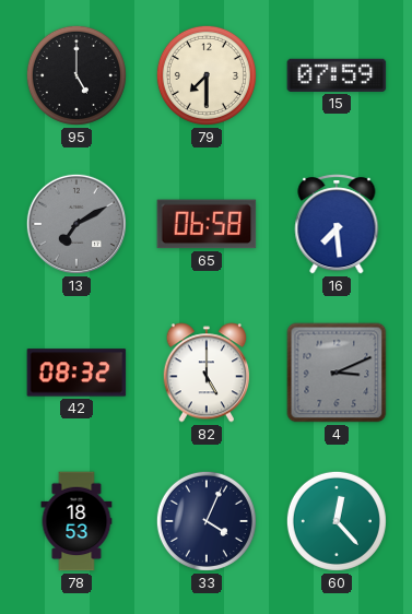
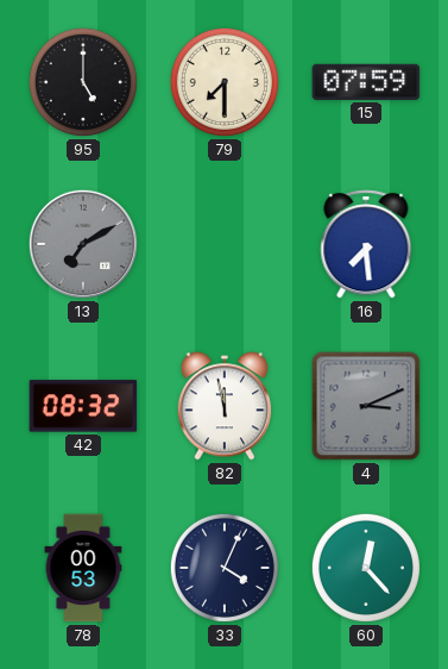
65: 06:58 -> none (207, 224)
82: 5:00 -> 11:58 (225, 406)
78: 18:53 -> 00:53 (83, 568)
